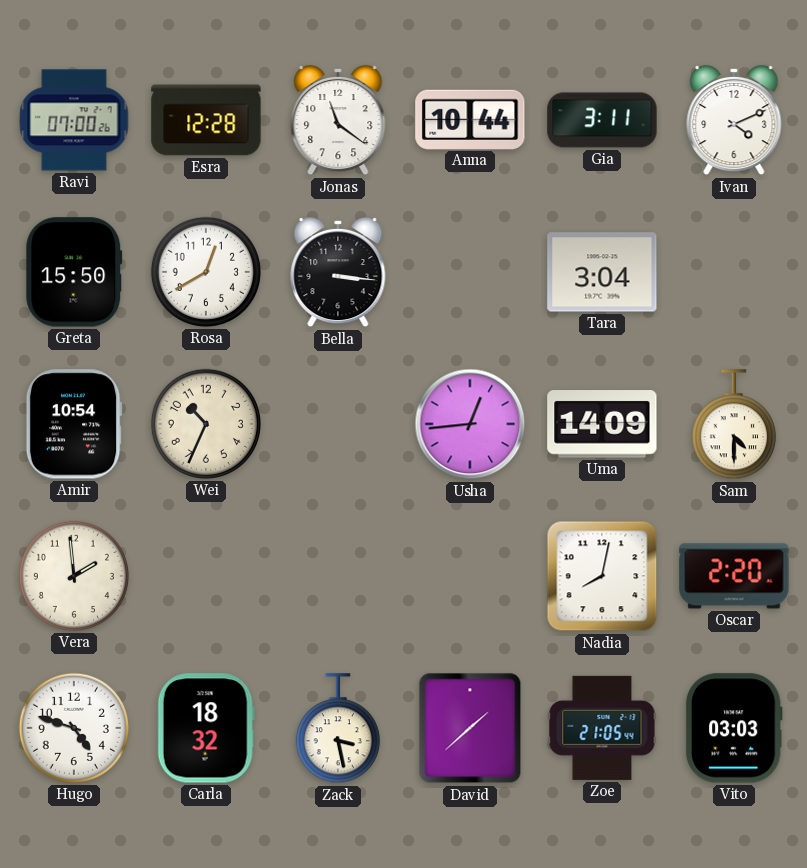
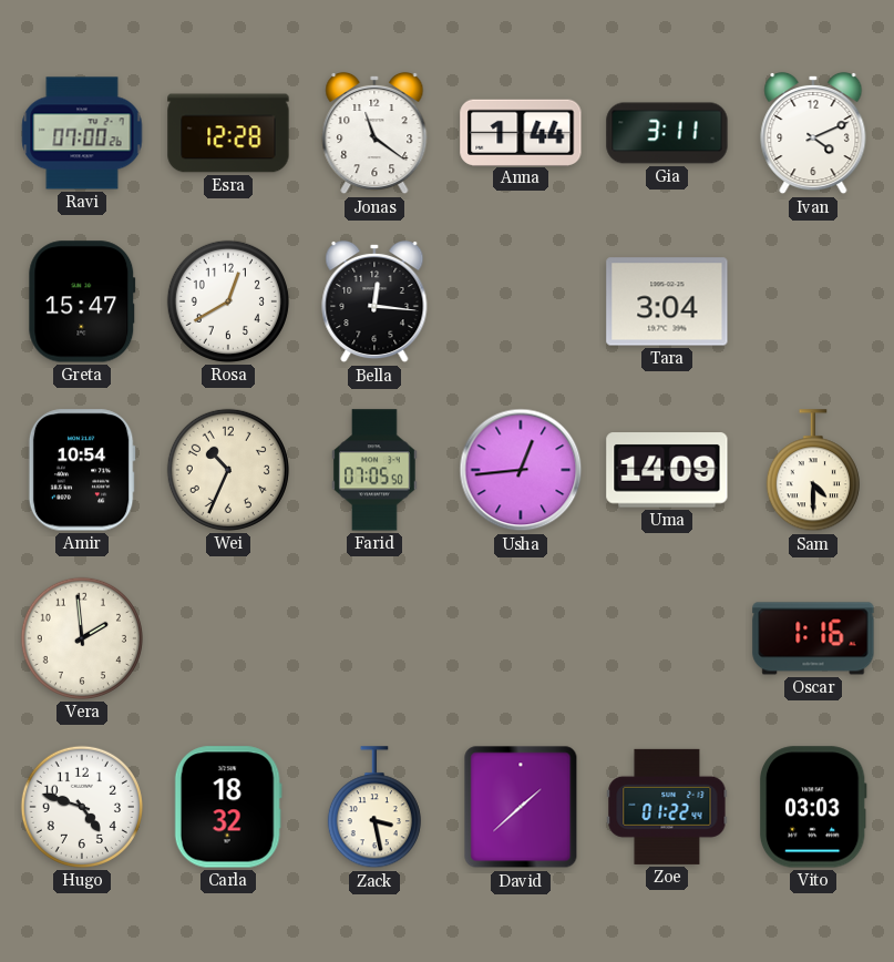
Anna: 10:44 -> 1:44 (521, 132)
Greta: 15:50 -> 15:47 (82, 301)
Bella: 3:16 -> 12:16 (374, 301)
Farid: none -> 07:05 (374, 470)
Nadia: 8:02 -> none (602, 576)
Oscar: 2:20 -> 1:16 (813, 638)
Zoe: 21:05 -> 01:22 (667, 807)
